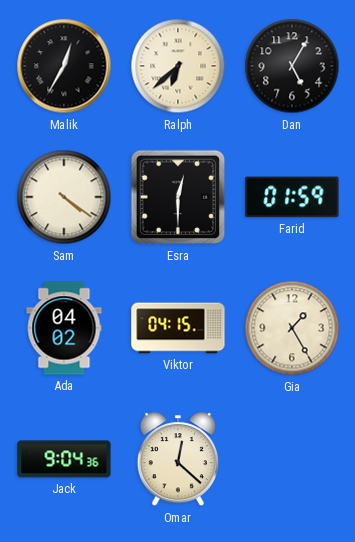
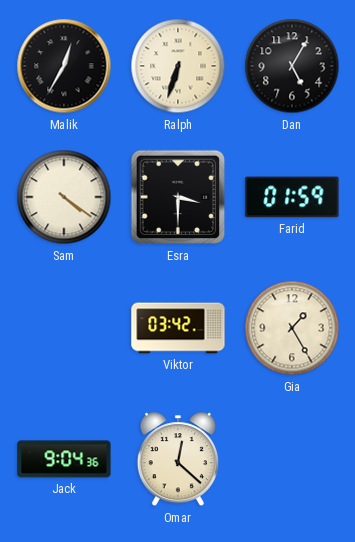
Ralph: 6:38 -> 6:33 (178, 66)
Esra: 12:30 -> 3:30 (178, 197)
Ada: 04:02 -> none (64, 328)
Viktor: 04:15 -> 03:42 (178, 328)
